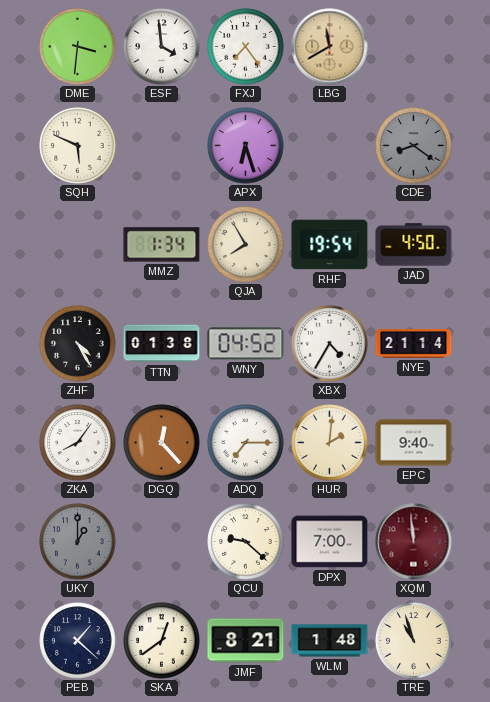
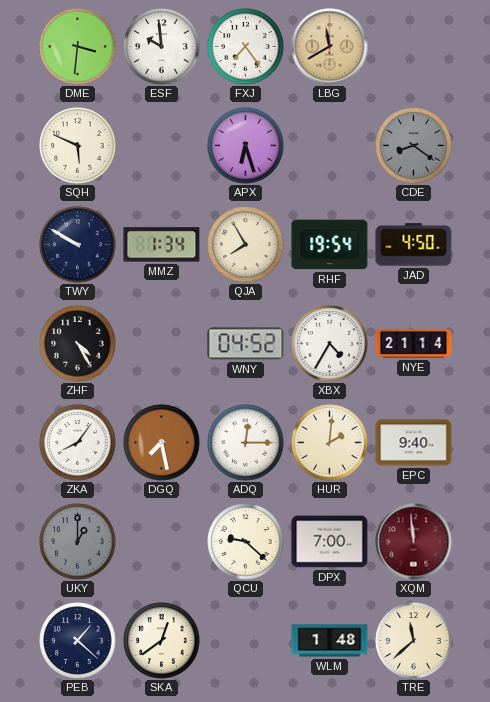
ESF: 3:59 -> 9:59 (162, 47)
TWY: none -> 9:50 (78, 245)
TTN: 01:38 -> none (162, 344)
DGQ: 12:23 -> 7:28 (162, 443)
ADQ: 7:15 -> 12:15 (246, 443)
JMF: 8:21 -> none (246, 641)
TRE: 10:57 -> 11:38 (414, 641)
